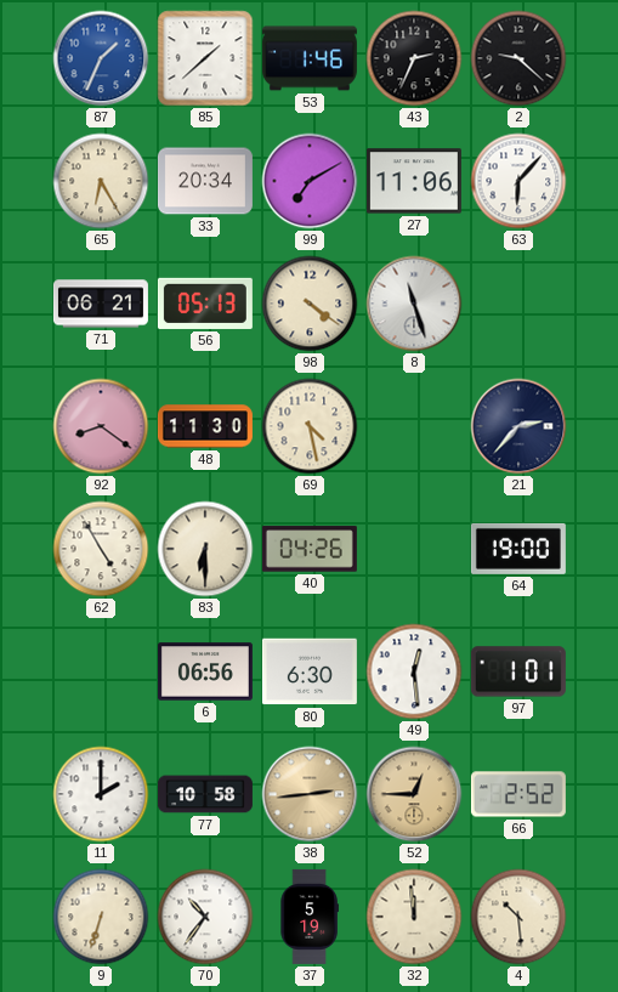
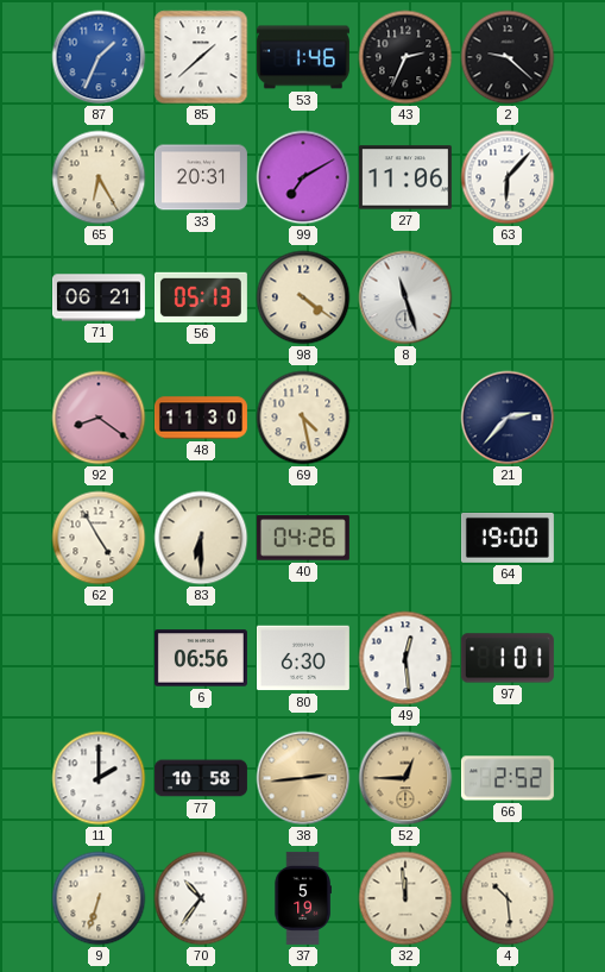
33: 20:34 -> 20:31 (201, 177)
